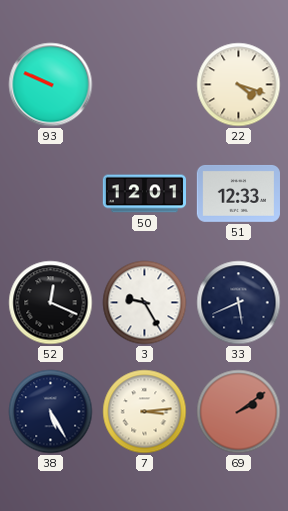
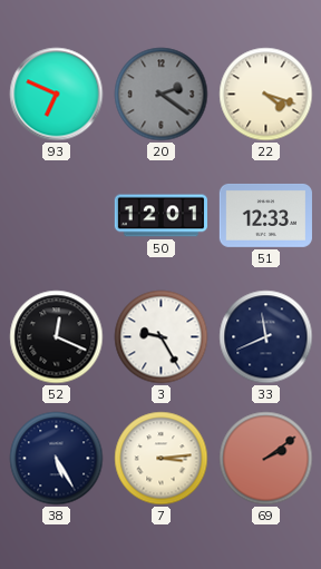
93: 9:49 -> 6:49 (57, 95)
20: none -> 2:21 (162, 95)
33: 5:41 -> 11:41 (266, 337)
